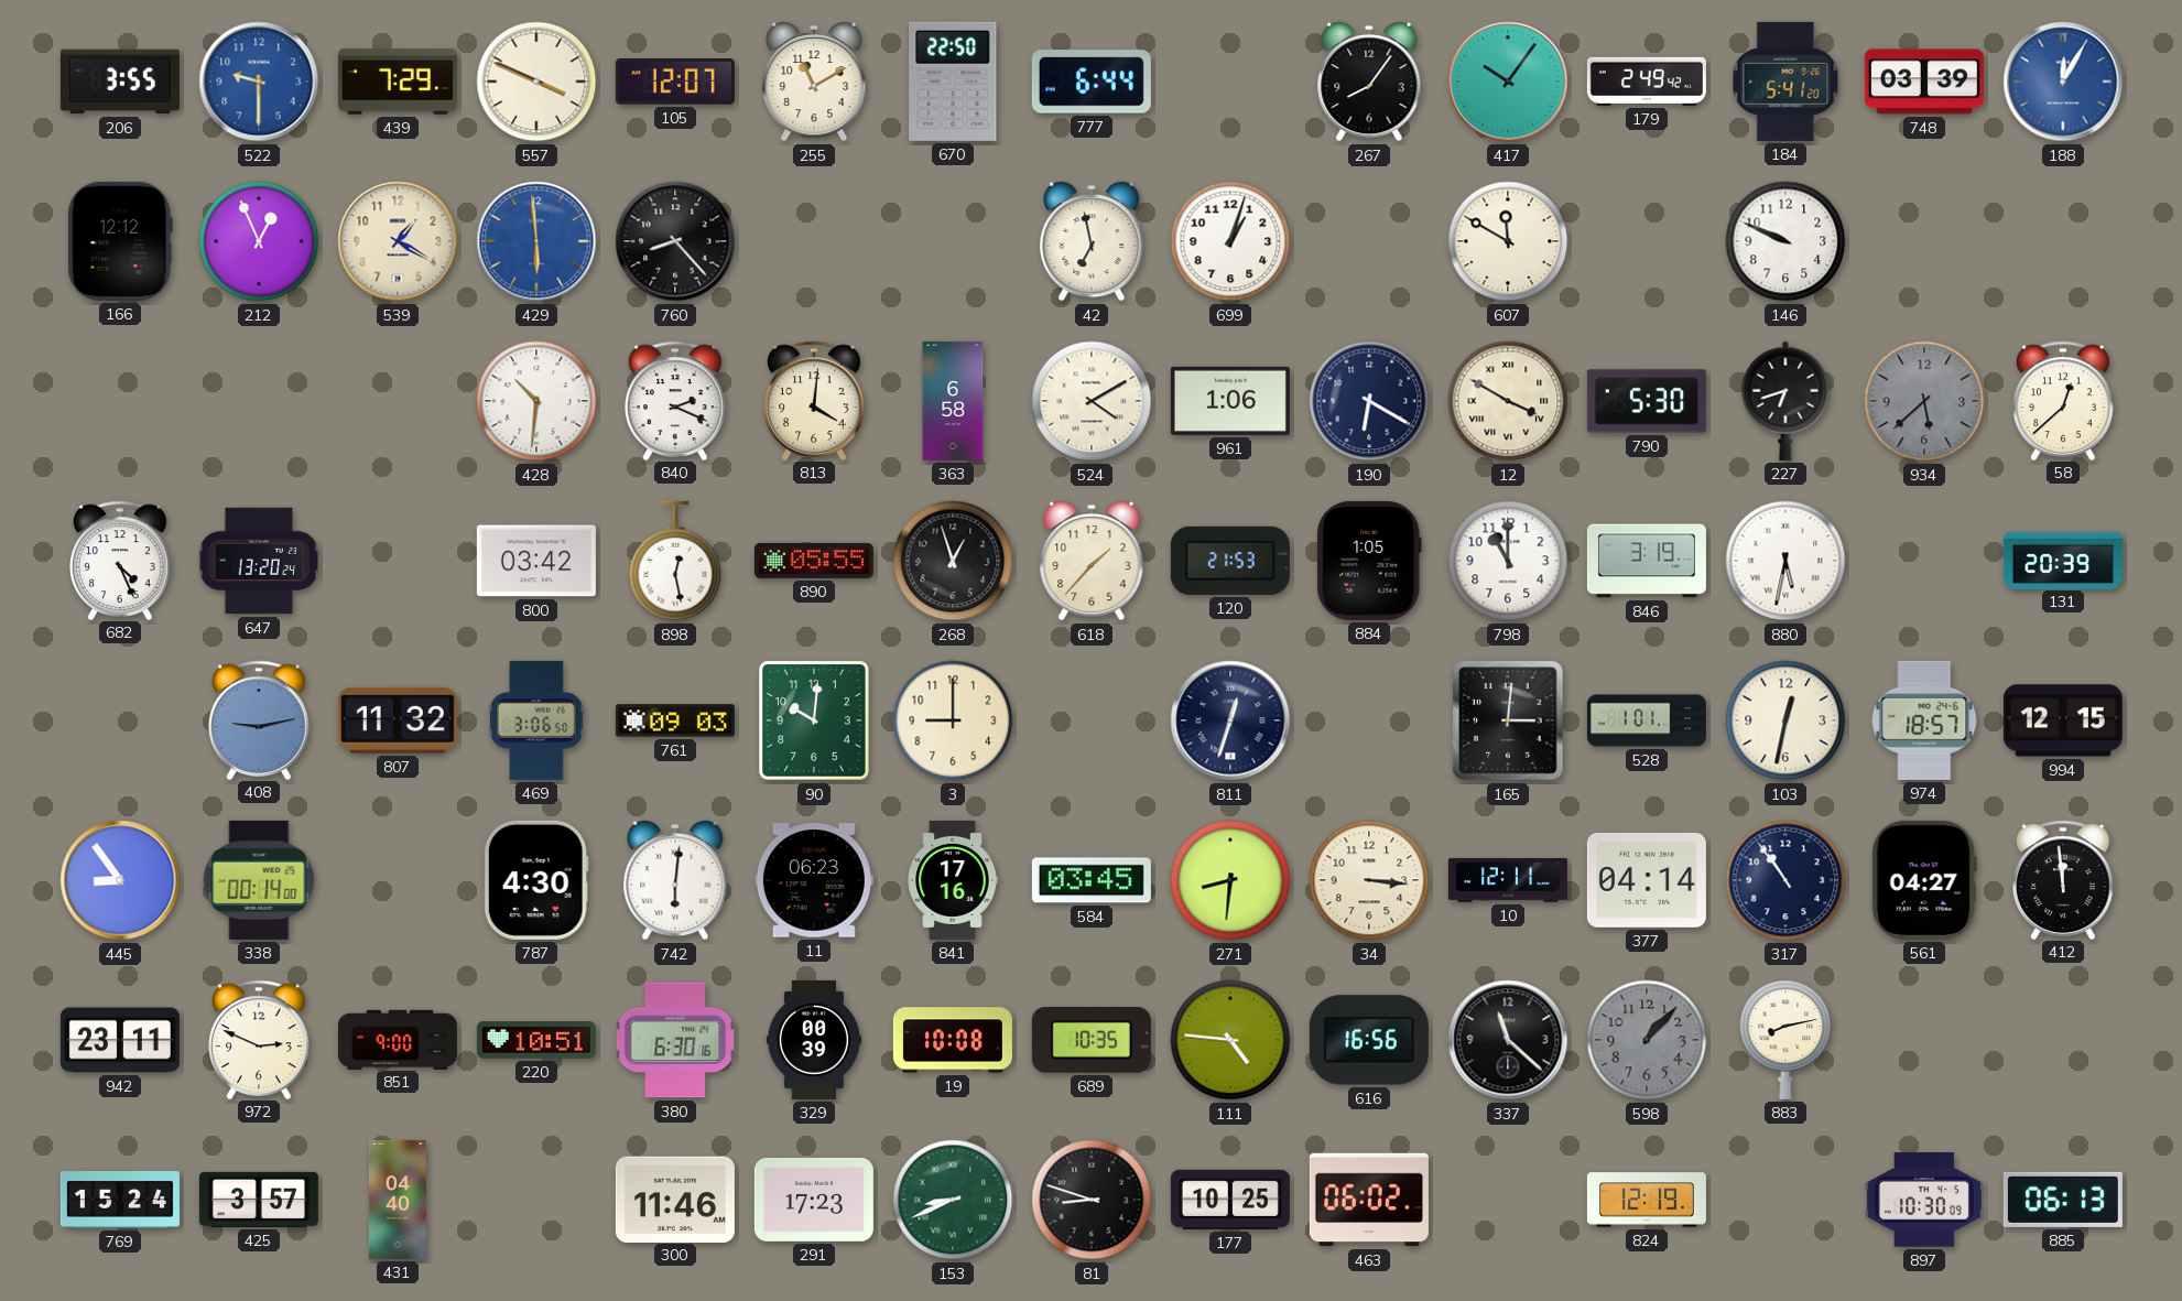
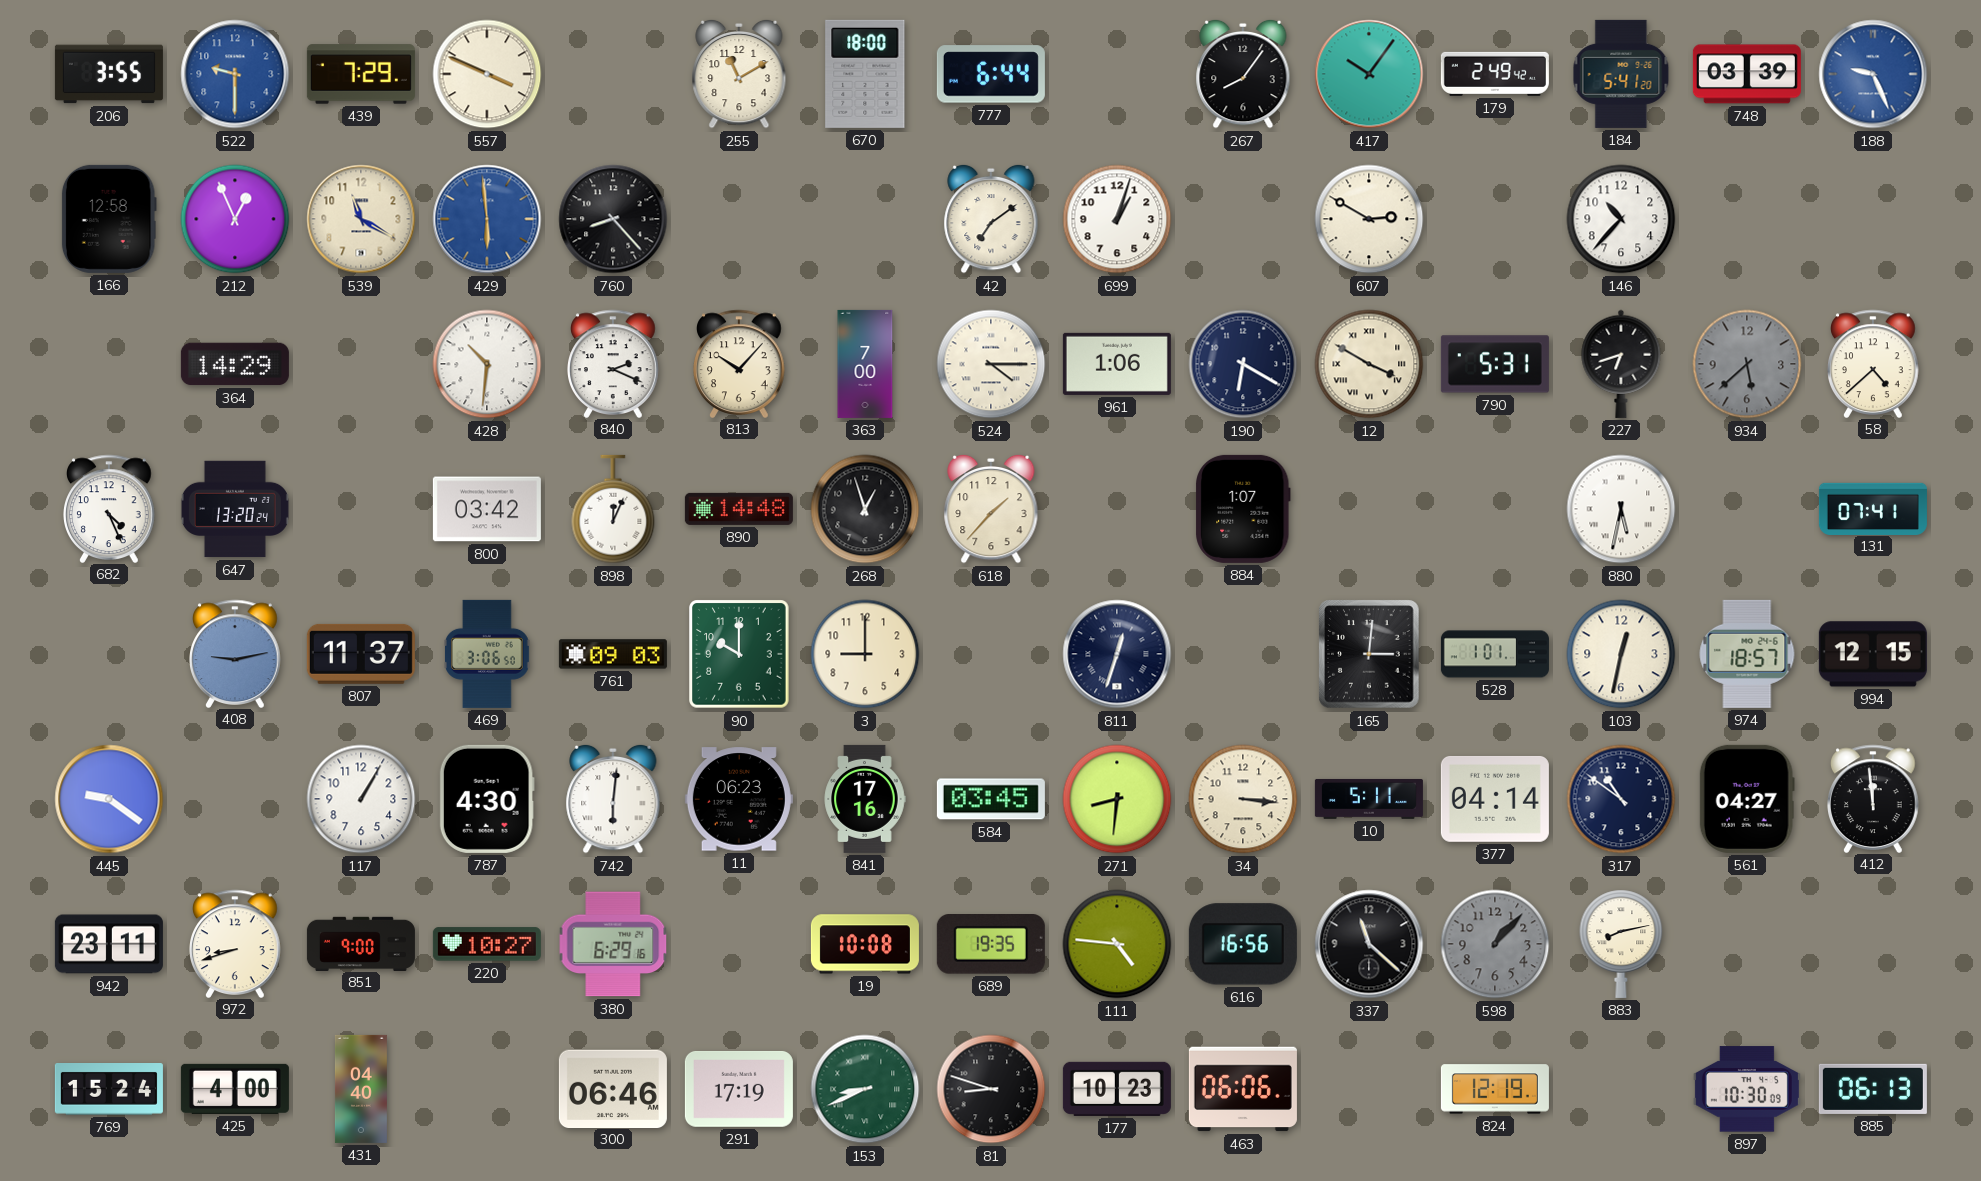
105: 12:07 -> none (675, 83)
670: 22:50 -> 18:00 (865, 74)
188: 12:05 -> 9:26 (1873, 74)
166: 12:12 -> 12:58 (109, 219)
539: 1:20 -> 11:20 (361, 219)
42: 6:58 -> 7:09 (991, 219)
607: 11:50 -> 2:50 (1369, 219)
146: 9:49 -> 10:37 (1621, 219)
364: none -> 14:29 (235, 364)
813: 4:01 -> 10:07 (740, 363)
363: 6:58 -> 7:00 (865, 364)
524: 4:10 -> 4:15 (991, 364)
790: 5:30 -> 5:31 (1495, 364)
58: 12:38 -> 4:38 (1874, 363)
898: 12:28 -> 12:04 (613, 509)
890: 05:55 -> 14:48 (739, 509)
120: 21:53 -> none (1230, 561)
884: 1:05 -> 1:07 (1244, 509)
798: 11:00 -> none (1508, 561)
846: 3:19 -> none (1647, 561)
131: 20:39 -> 07:41 (1873, 508)
807: 11:32 -> 11:37 (361, 654)
90: 10:01 -> 10:00 (739, 654)
445: 8:54 -> 9:21 (109, 799)
338: 00:14 -> none (259, 880)
117: none -> 1:05 (361, 799)
10: 12:11 -> 5:11 (1369, 799)
317: 10:54 -> 10:51 (1621, 799)
972: 2:49 -> 8:42 (236, 943)
220: 10:51 -> 10:27 (487, 944)
380: 6:30 -> 6:29 (613, 944)
329: 00:39 -> none (813, 1040)
689: 10:35 -> 19:35 (991, 945)
425: 3:57 -> 4:00 (235, 1089)
300: 11:46 -> 06:46 (613, 1088)
291: 17:23 -> 17:19 (739, 1089)
177: 10:25 -> 10:23 (1117, 1089)
463: 06:02 -> 06:06 (1243, 1089)
